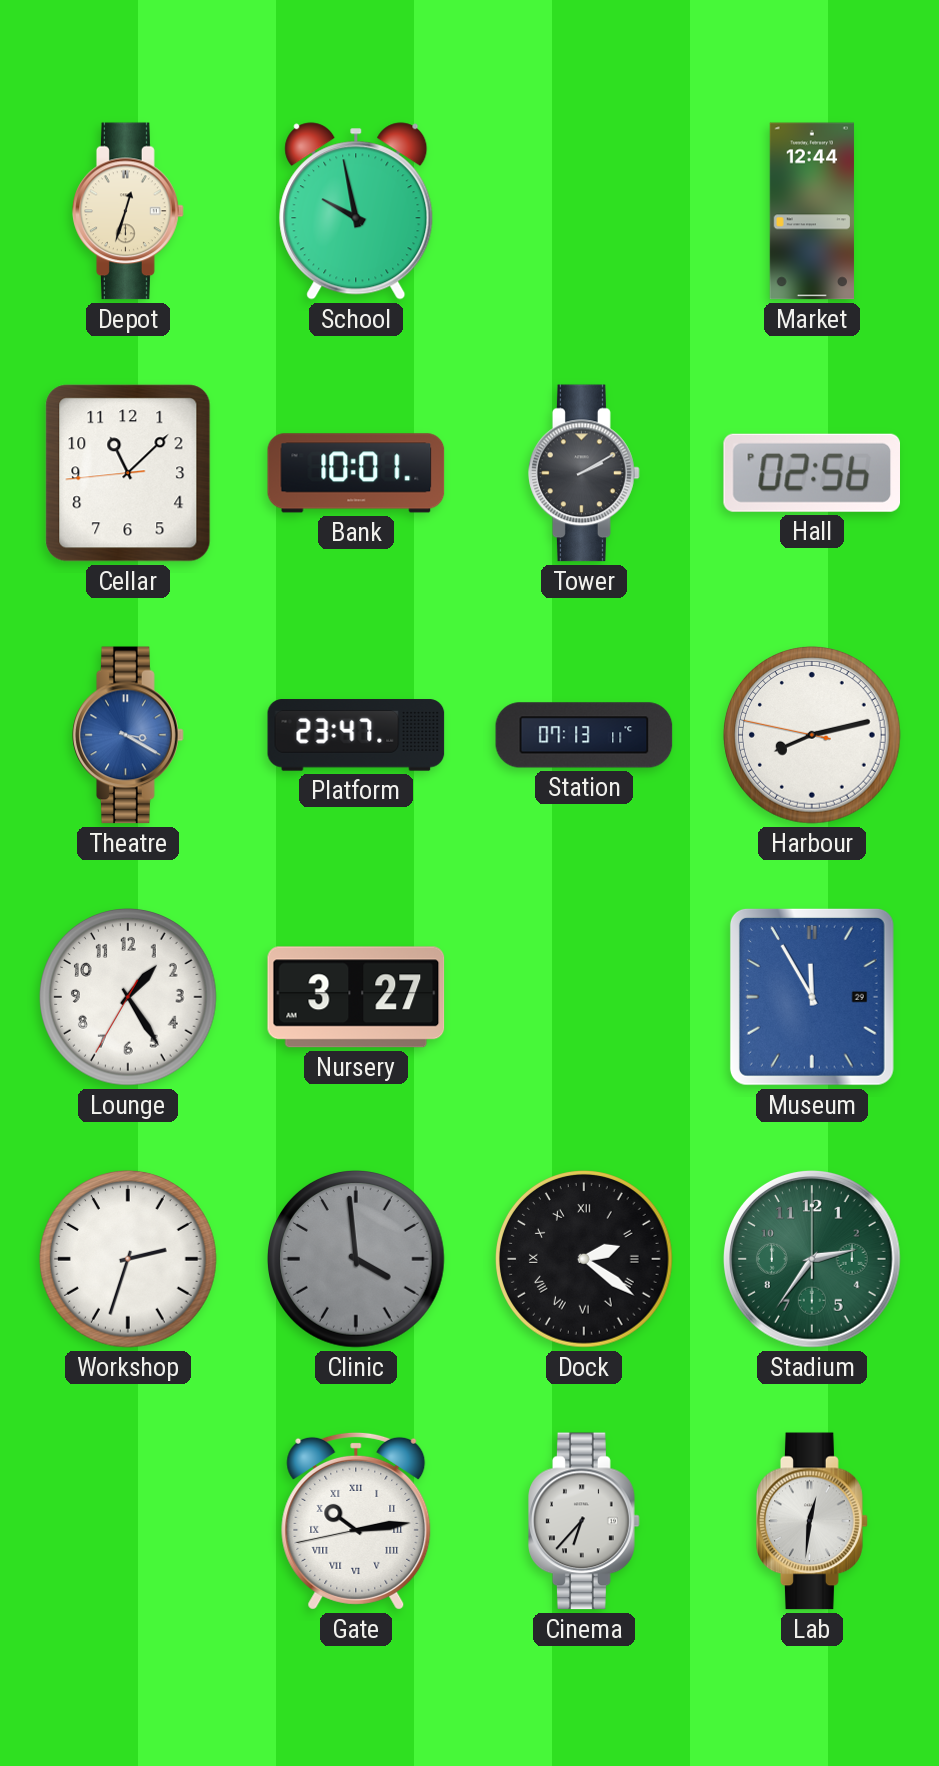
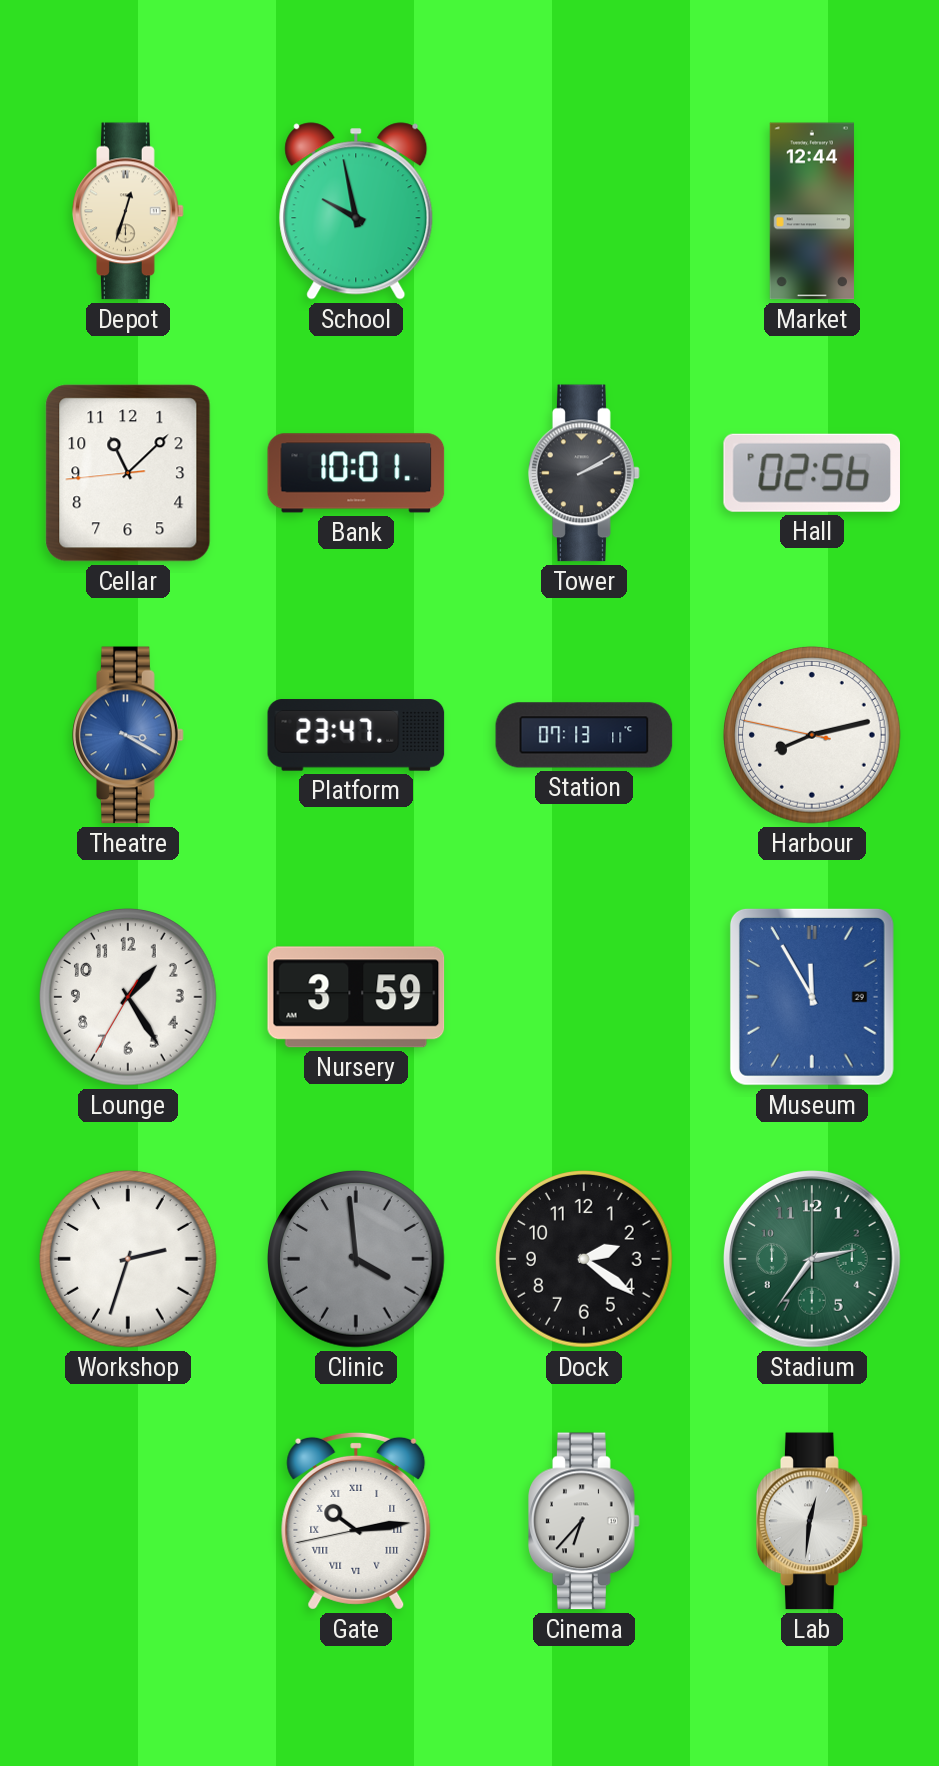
Nursery: 3:27 -> 3:59 (356, 997)
Dock numerals: Roman -> Arabic (585, 1260)
